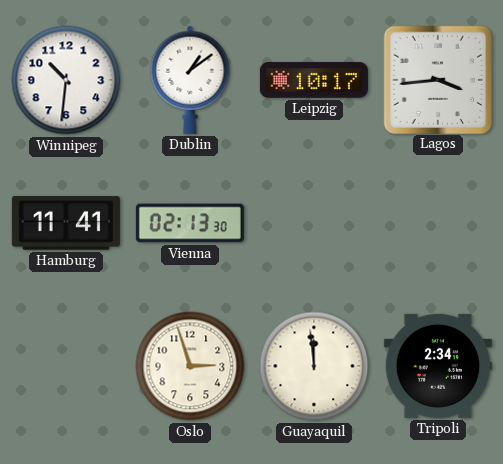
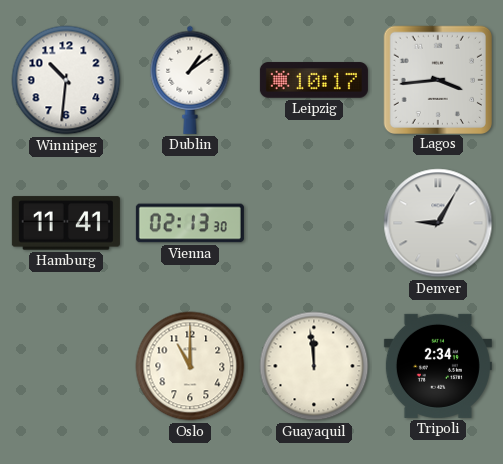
Denver: none -> 9:05 (438, 223)
Oslo: 2:57 -> 11:00 (190, 366)
